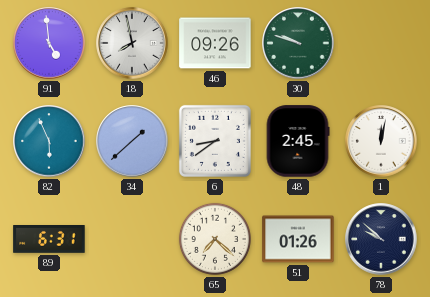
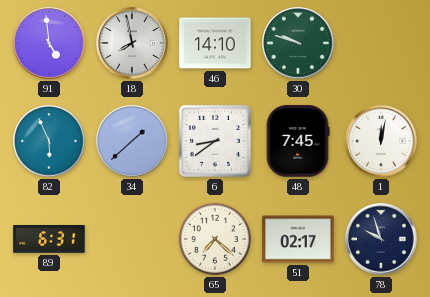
46: 09:26 -> 14:10 (215, 43)
48: 2:45 -> 7:45 (298, 141)
51: 01:26 -> 02:17 (298, 239)
78: 9:52 -> 9:57 (381, 239)
